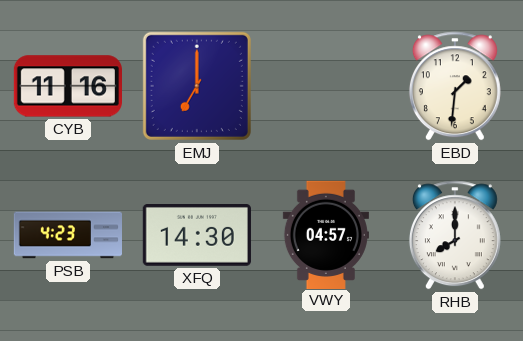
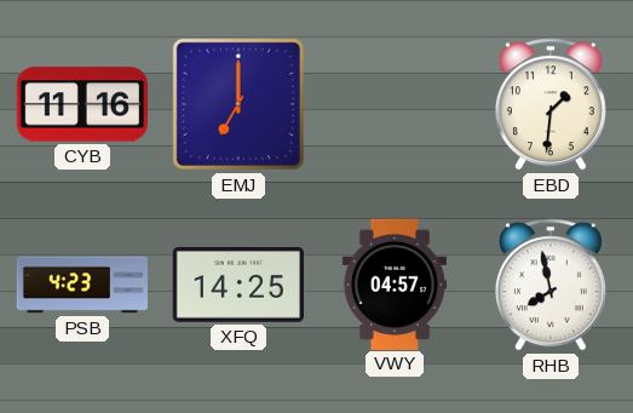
XFQ: 14:30 -> 14:25 (238, 286)
RHB: 8:00 -> 7:58 (551, 285)
